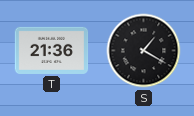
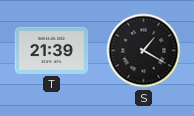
T: 21:36 -> 21:39 (52, 50)
